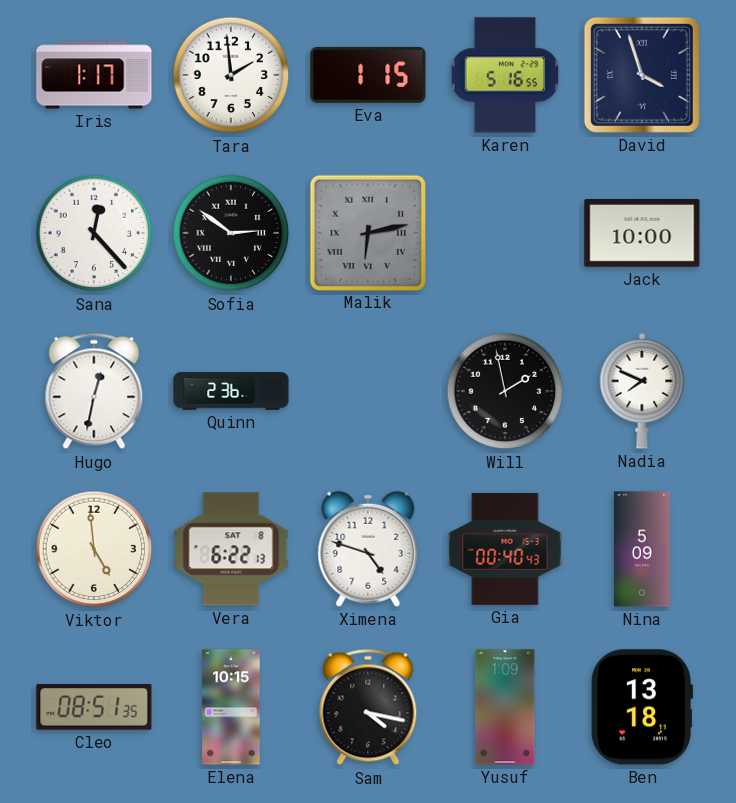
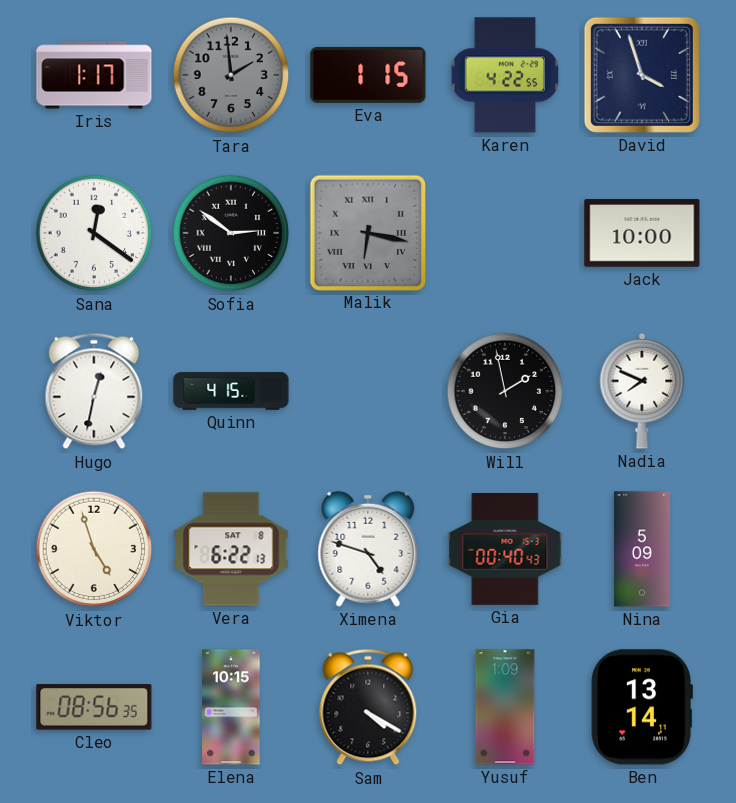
Tara dial: white -> grey (231, 75)
Karen: 5:16 -> 4:22 (505, 75)
Sana: 12:23 -> 12:21 (94, 233)
Malik: 6:13 -> 6:17 (367, 232)
Quinn: 2:36 -> 4:15 (231, 391)
Viktor: 4:59 -> 4:57 (94, 549)
Cleo: 08:51 -> 08:56 (94, 707)
Sam: 4:17 -> 4:20 (368, 707)
Ben: 13:18 -> 13:14 (642, 707)
